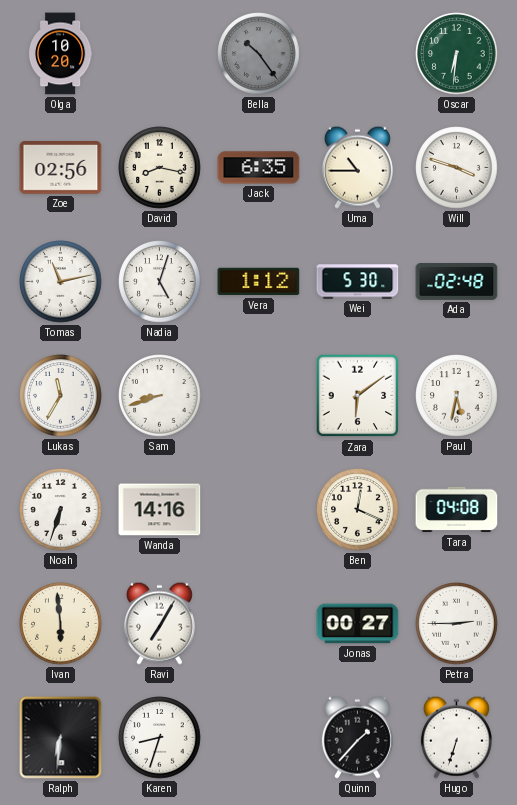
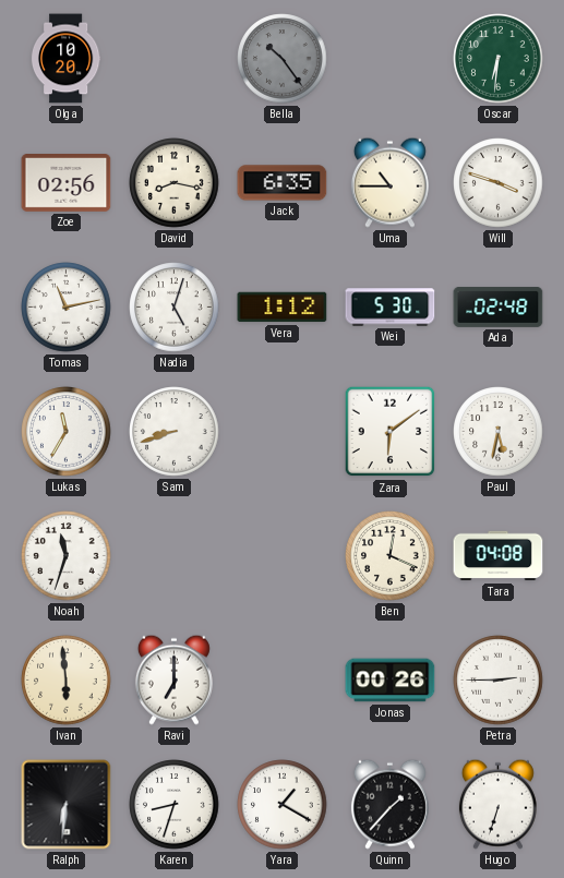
Noah: 6:33 -> 11:33 (67, 556)
Wanda: 14:16 -> none (160, 510)
Ravi: 7:05 -> 7:00 (173, 679)
Jonas: 00:27 -> 00:26 (391, 681)
Yara: none -> 1:20 (283, 805)
